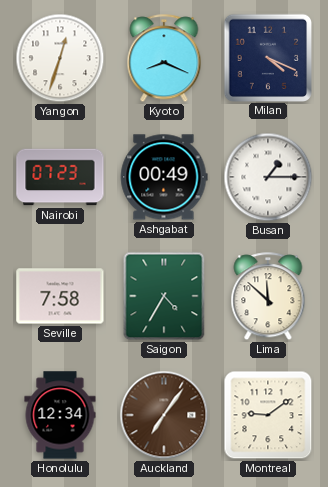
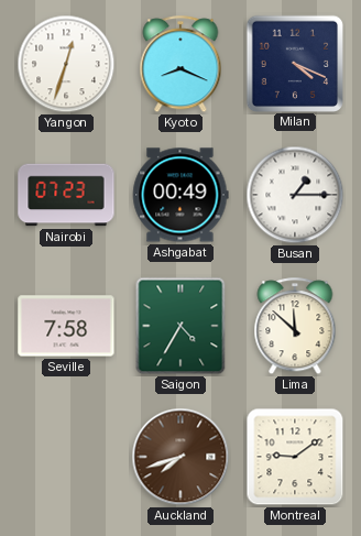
Honolulu: 12:34 -> none (60, 415)
Auckland: 7:06 -> 7:42 (180, 457)
